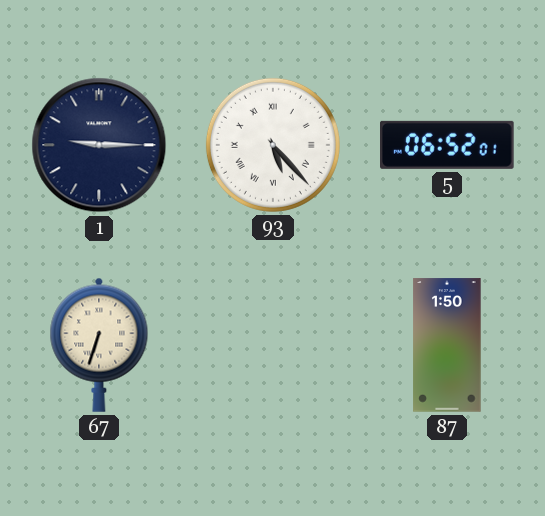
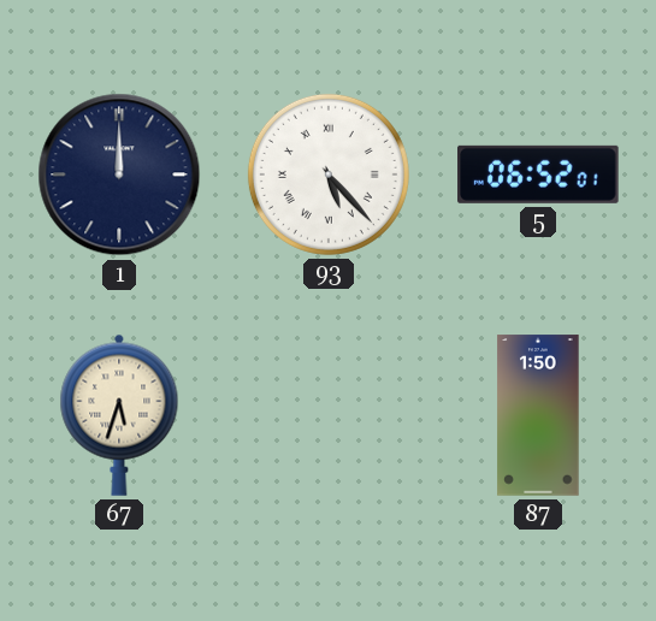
1: 9:15 -> 12:00 (119, 175)
67: 6:33 -> 5:33 (119, 415)
